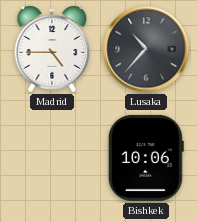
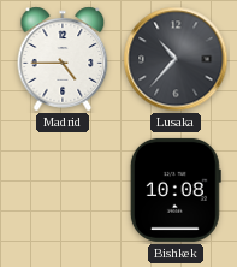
Bishkek: 10:06 -> 10:08 (176, 190)
